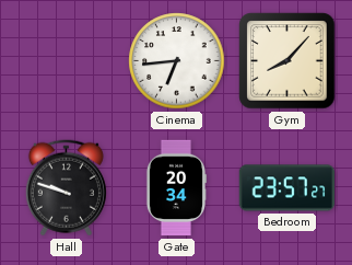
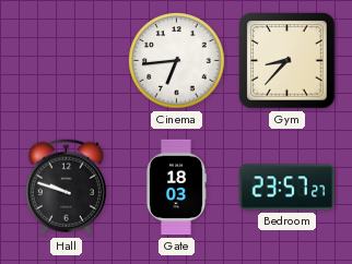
Gym: 8:07 -> 8:37 (288, 61)
Gate: 20:34 -> 18:03 (175, 188)
